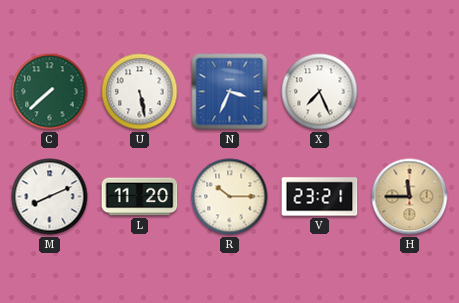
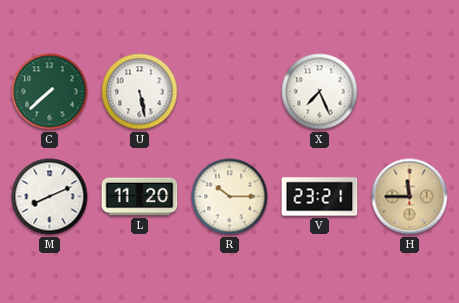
N: 3:34 -> none (230, 92)
